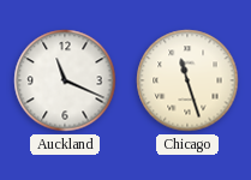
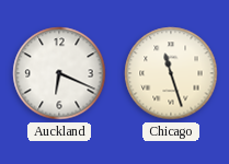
Auckland: 11:19 -> 6:19 (59, 73)
